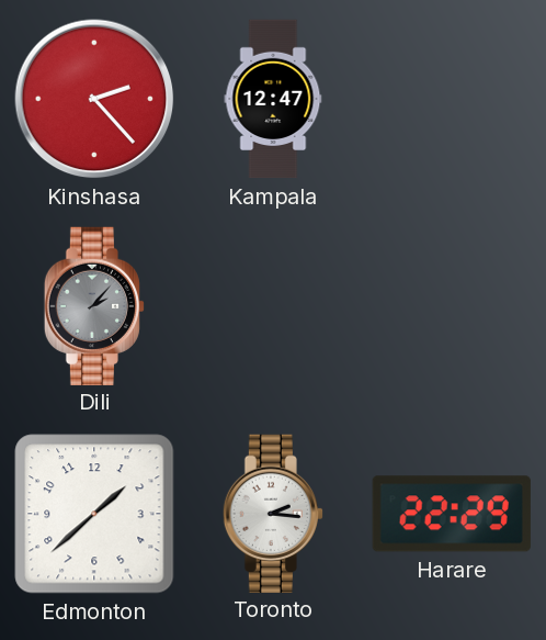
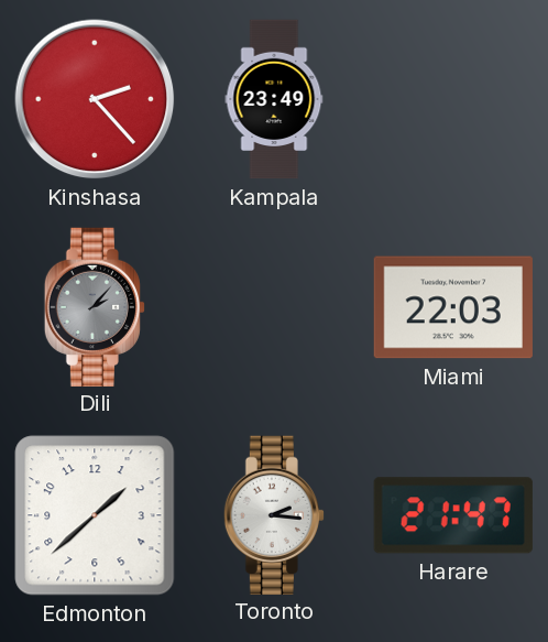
Kampala: 12:47 -> 23:49 (274, 99)
Miami: none -> 22:03 (453, 307)
Harare: 22:29 -> 21:47 (453, 515)
